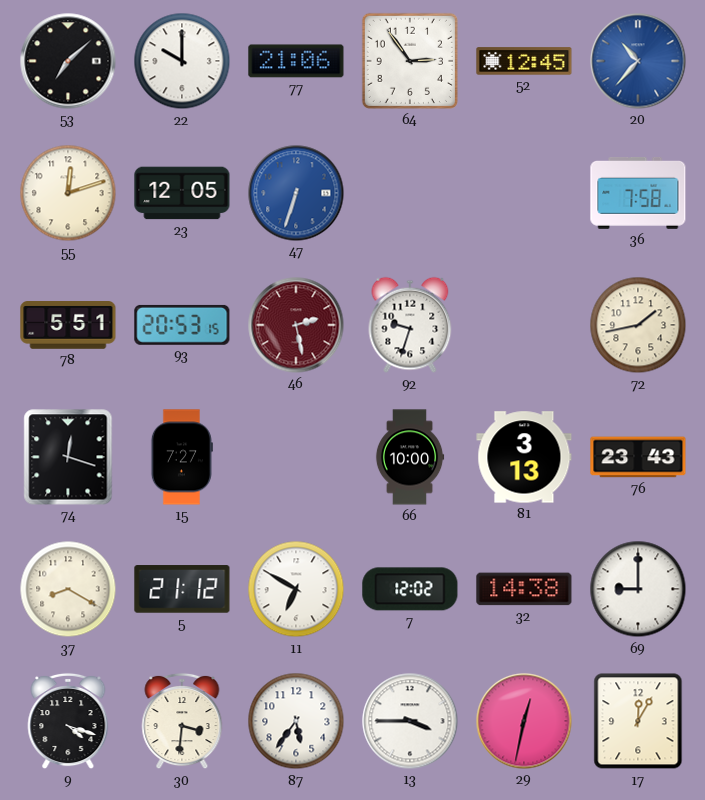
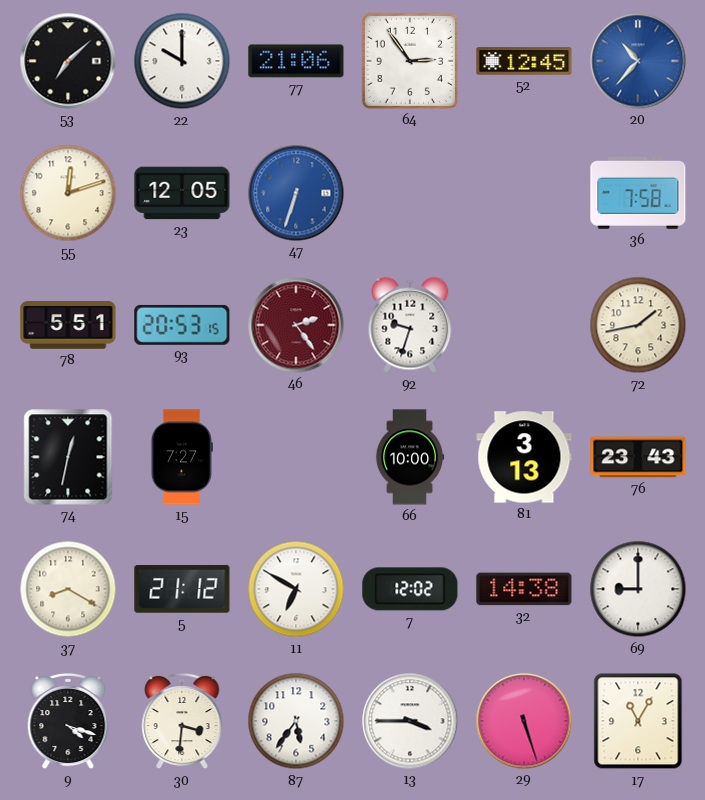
46: 2:28 -> 2:24 (296, 325)
74: 12:18 -> 12:32 (68, 457)
29: 12:32 -> 5:27 (524, 721)
17: 12:05 -> 11:05 (638, 721)
